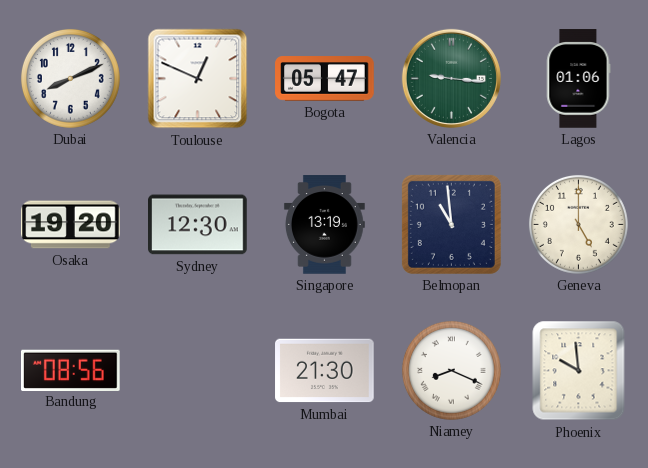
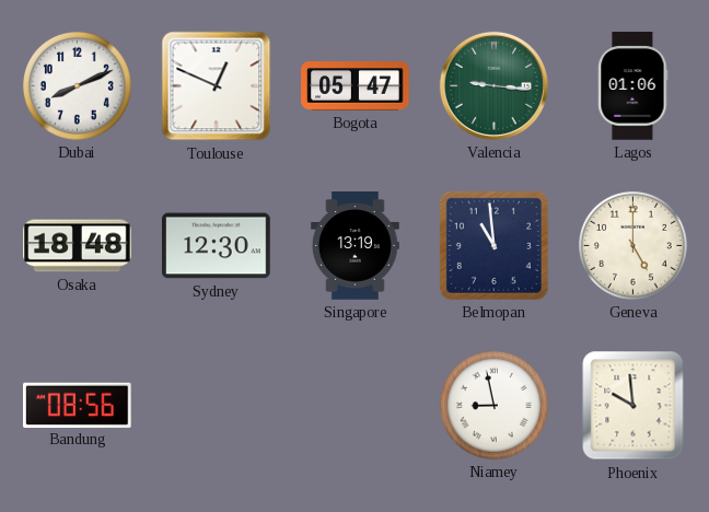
Osaka: 19:20 -> 18:48 (78, 246)
Mumbai: 21:30 -> none (325, 371)
Niamey: 8:19 -> 8:58 (493, 405)
